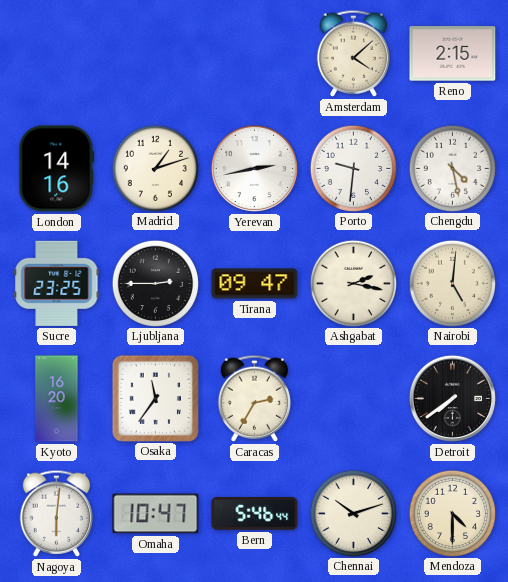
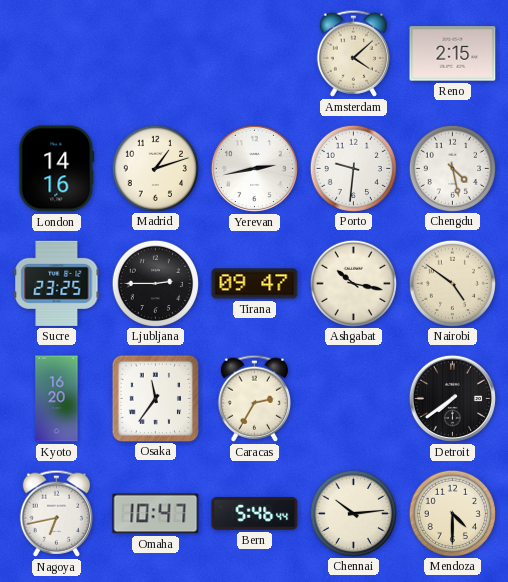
Ashgabat: 2:17 -> 10:17 (353, 283)
Nairobi: 5:01 -> 4:51 (452, 283)
Nagoya: 6:01 -> 6:43 (57, 513)
Chennai: 10:12 -> 10:14 (353, 513)
